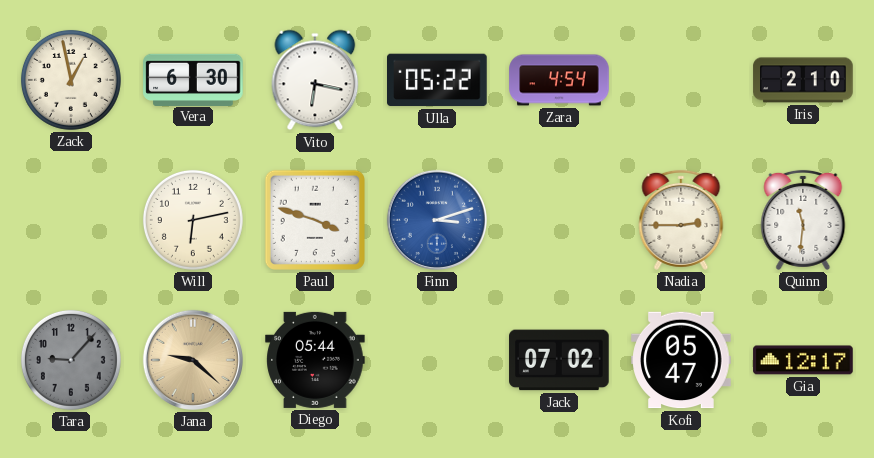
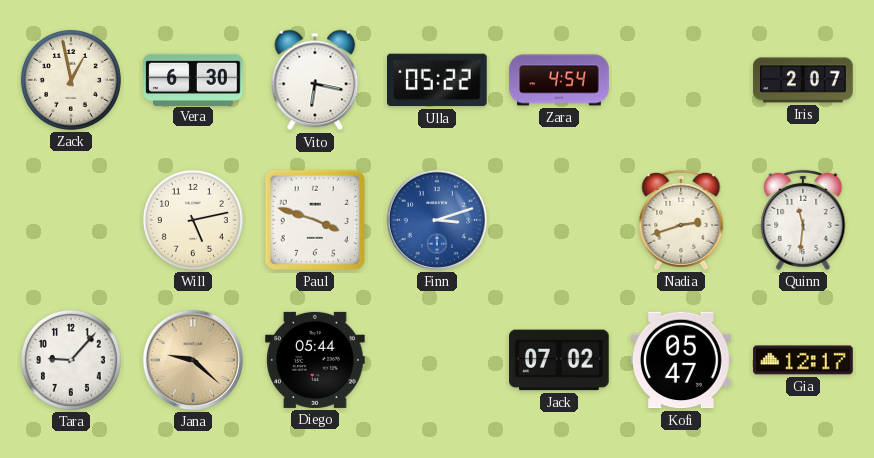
Iris: 2:10 -> 2:07 (803, 80)
Will: 6:13 -> 5:13 (193, 220)
Nadia: 2:45 -> 2:42 (681, 220)
Tara dial: grey -> white (71, 360)
